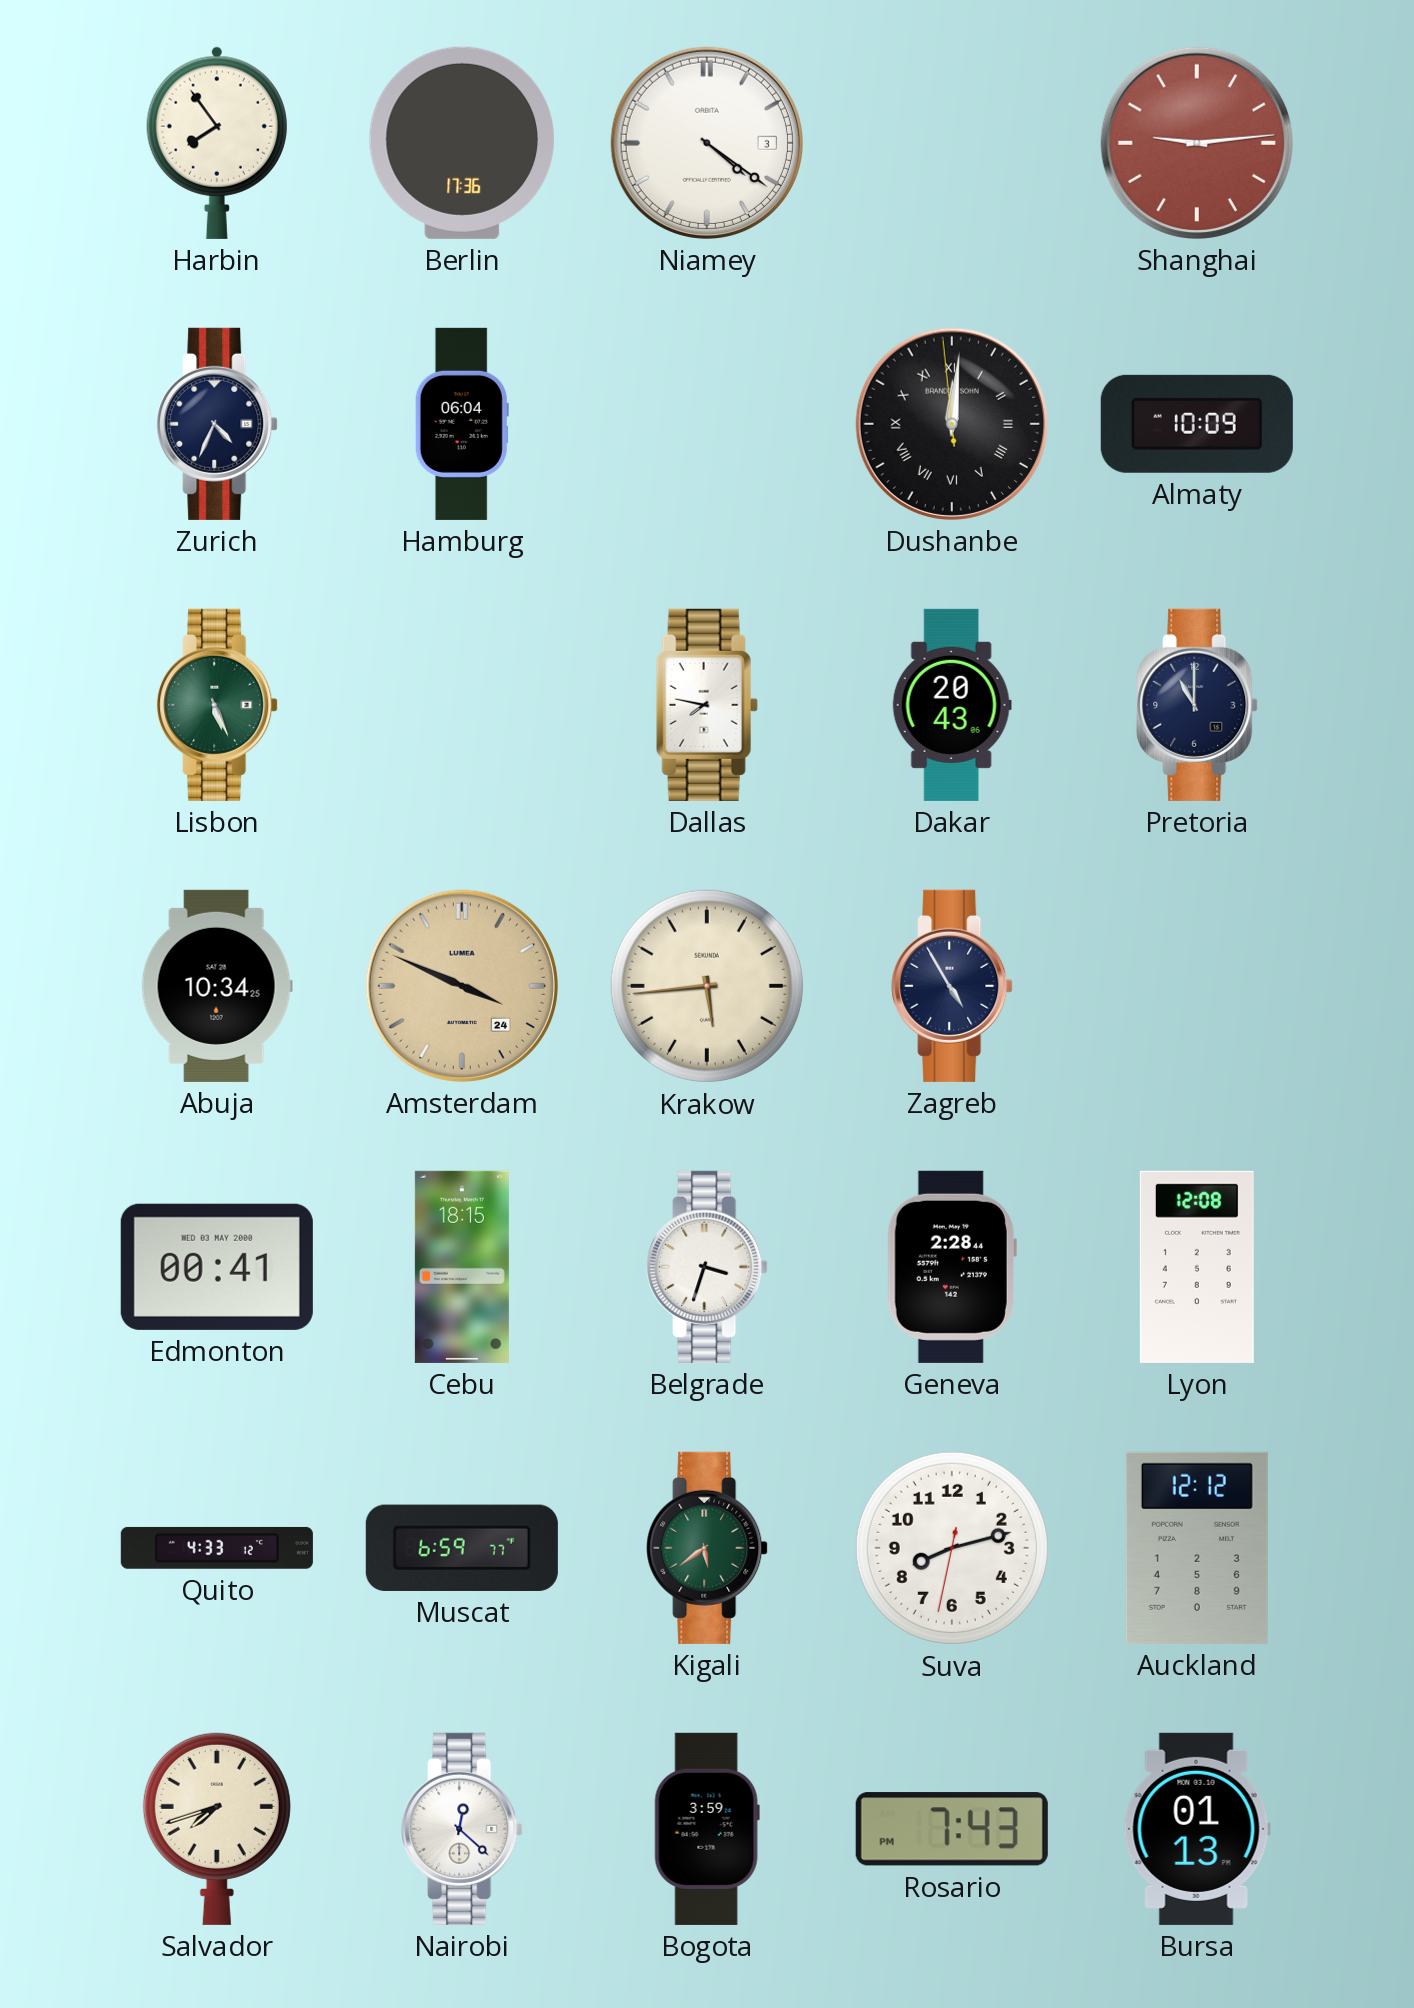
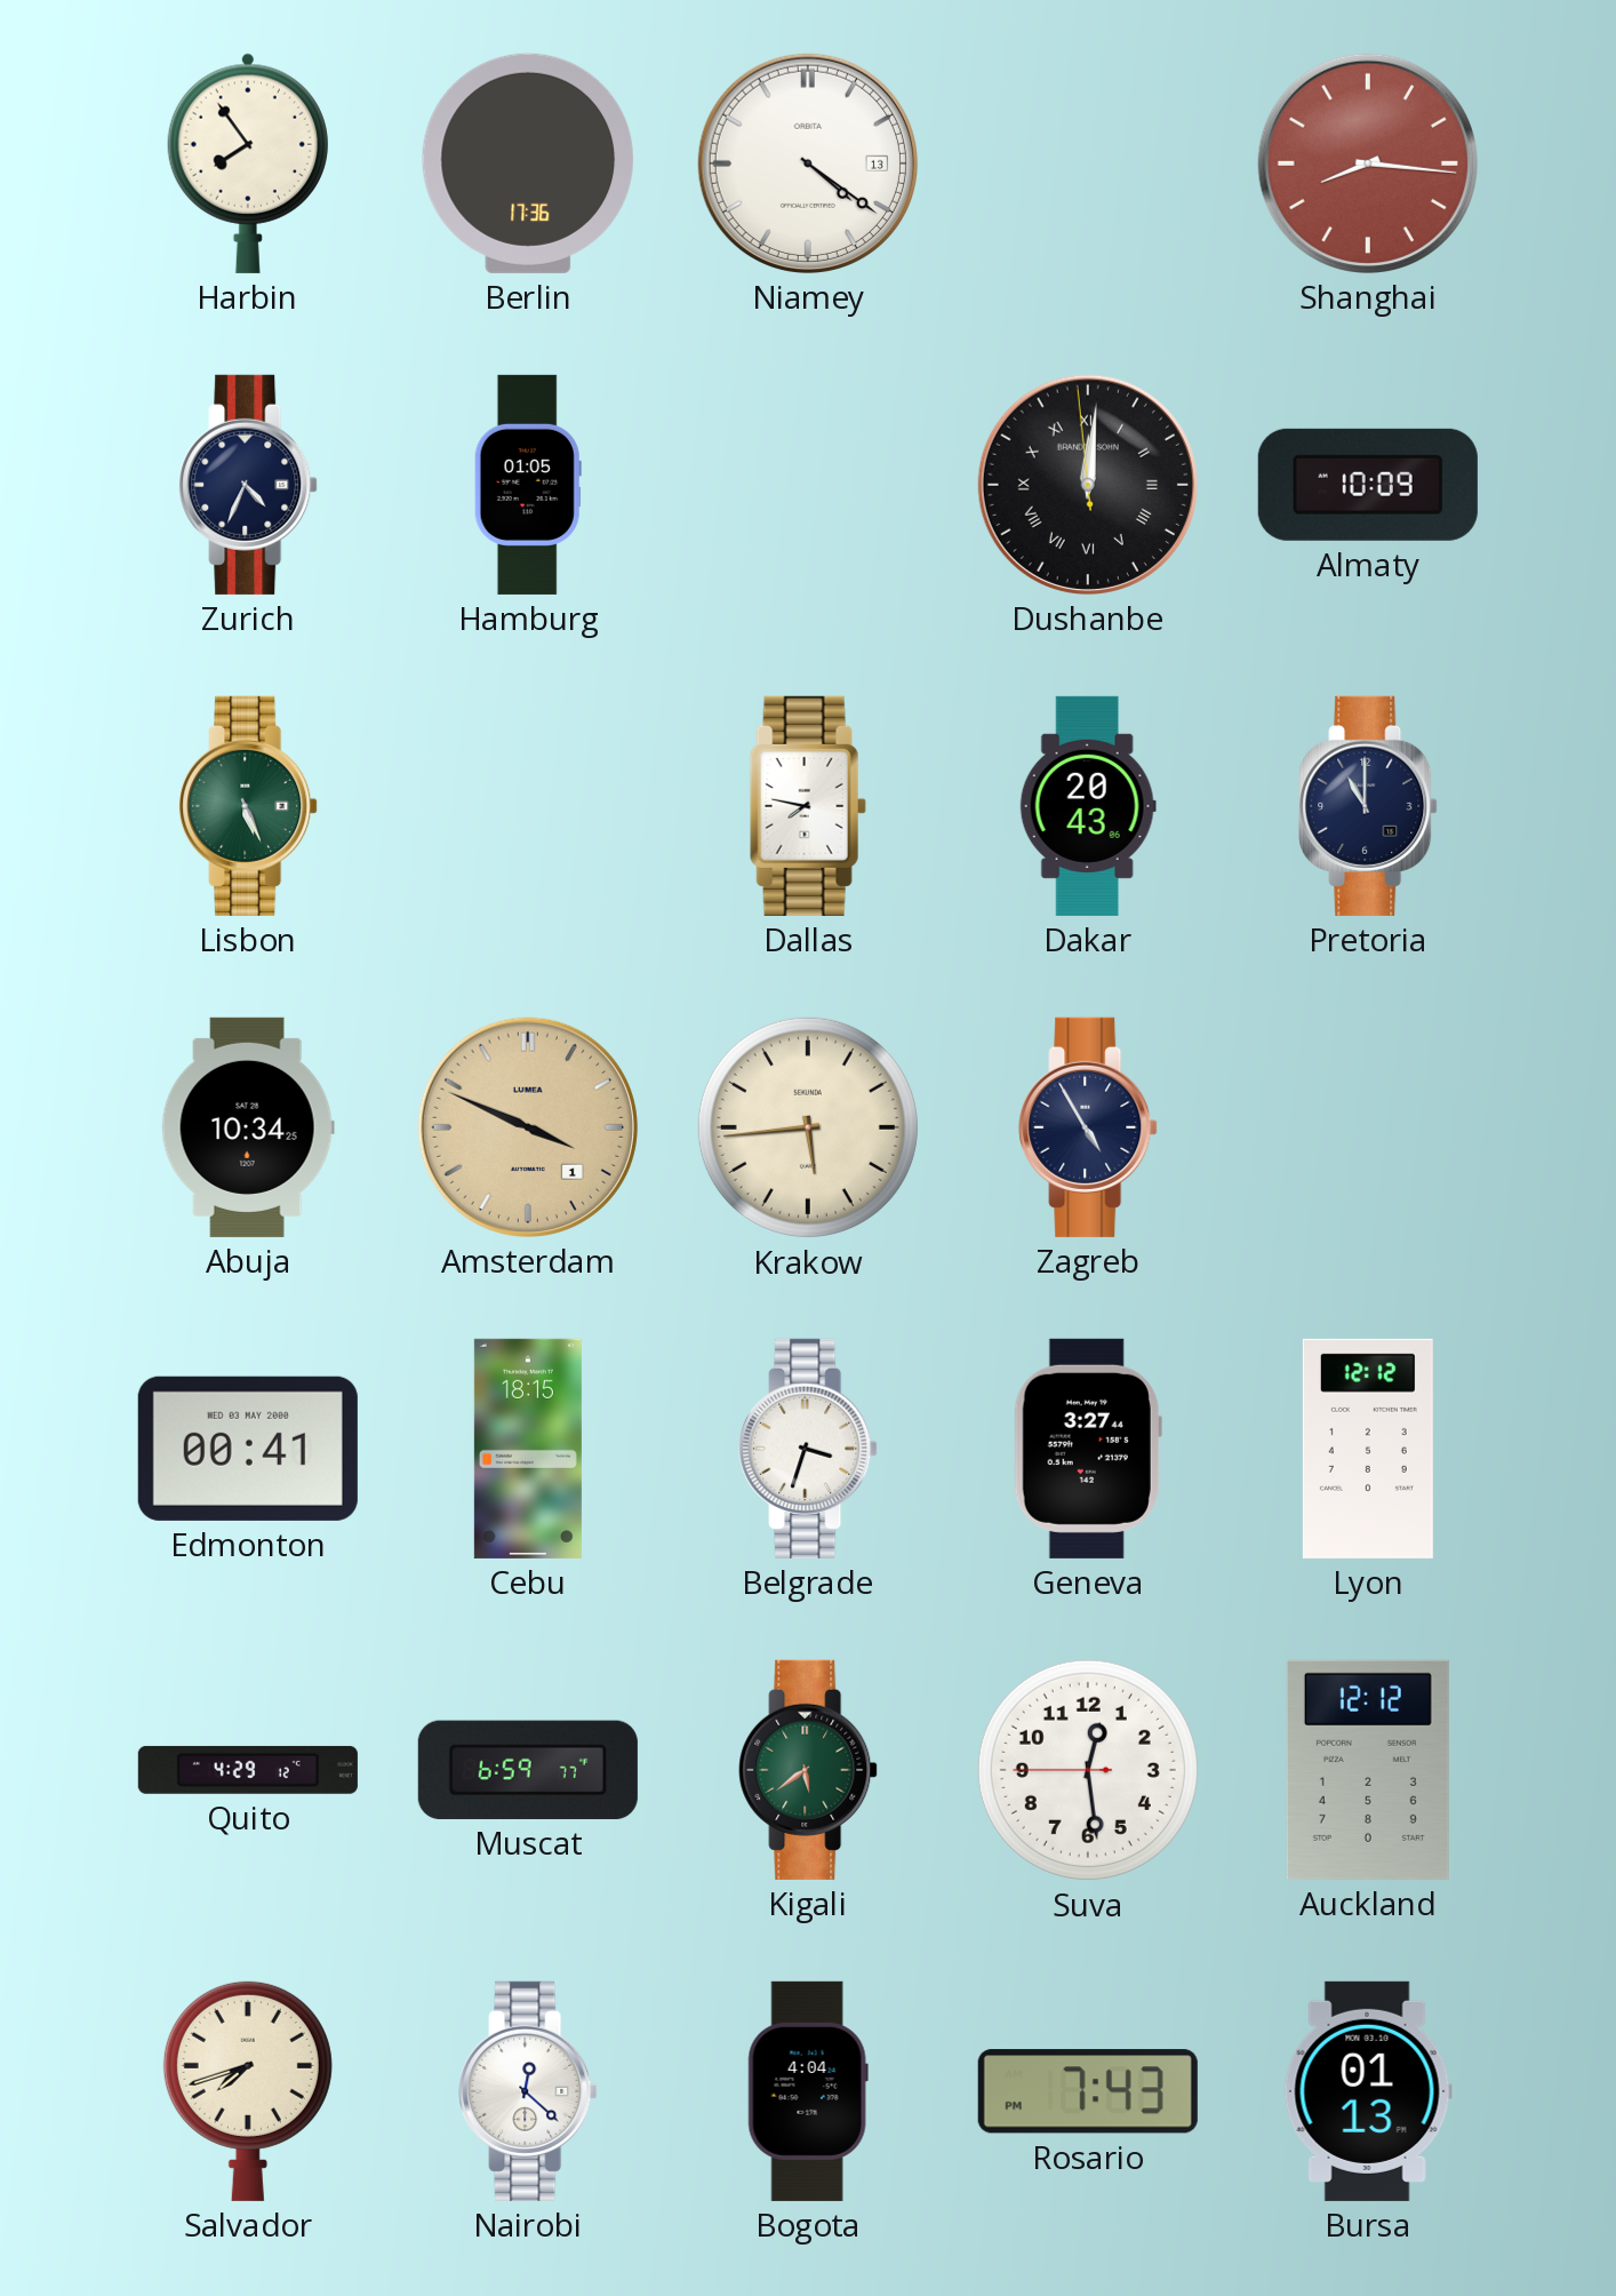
Niamey date: 3 -> 13 (808, 164)
Shanghai: 9:14 -> 8:16 (1368, 164)
Hamburg: 06:04 -> 01:05 (528, 485)
Amsterdam date: 24 -> 1 (528, 1127)
Geneva: 2:28 -> 3:27 (1088, 1449)
Lyon: 12:08 -> 12:12 (1368, 1449)
Quito: 4:33 -> 4:29 (248, 1770)
Suva: 8:12 -> 12:28 (1088, 1770)
Bogota: 3:59 -> 4:04 (808, 2091)
